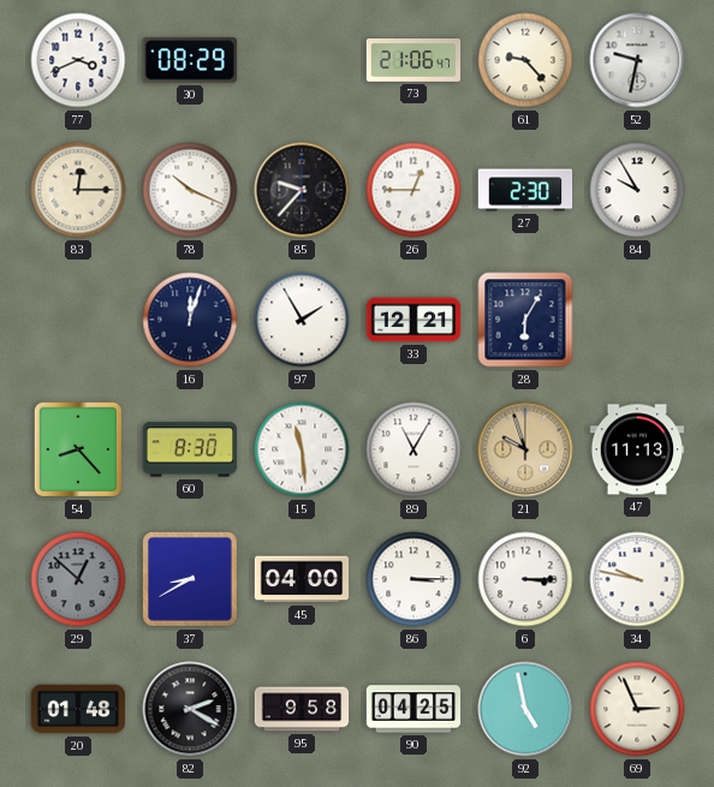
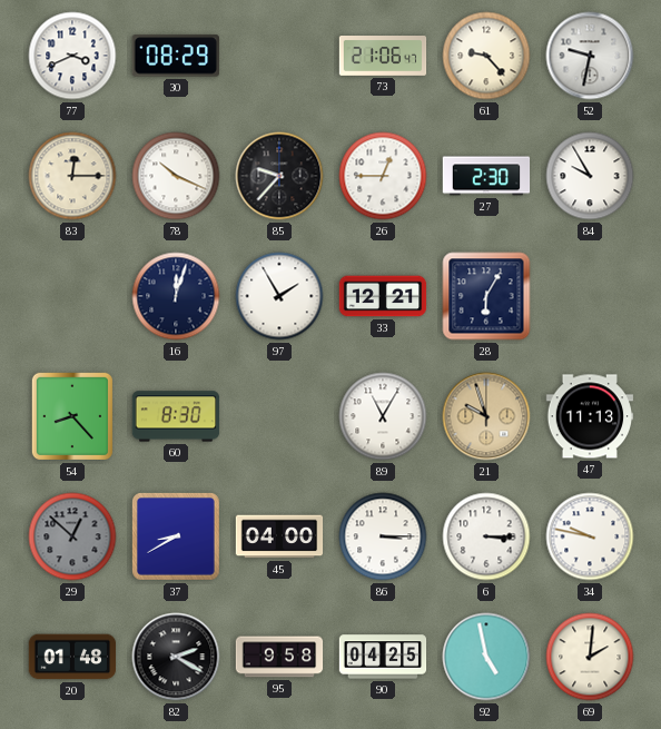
15: 11:29 -> none (302, 449)
69: 2:56 -> 2:01 (590, 657)
